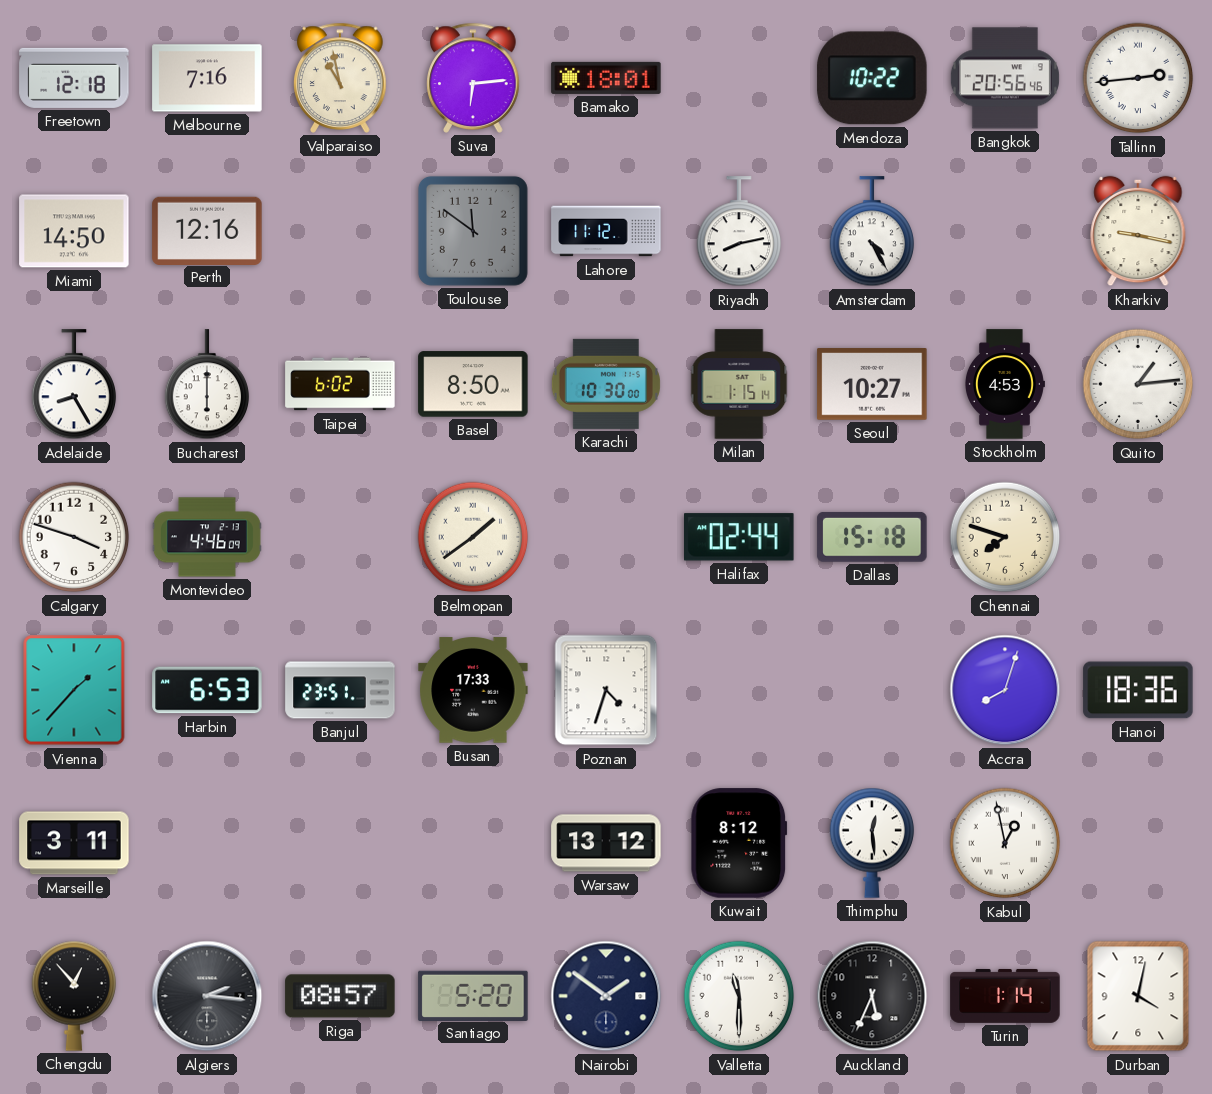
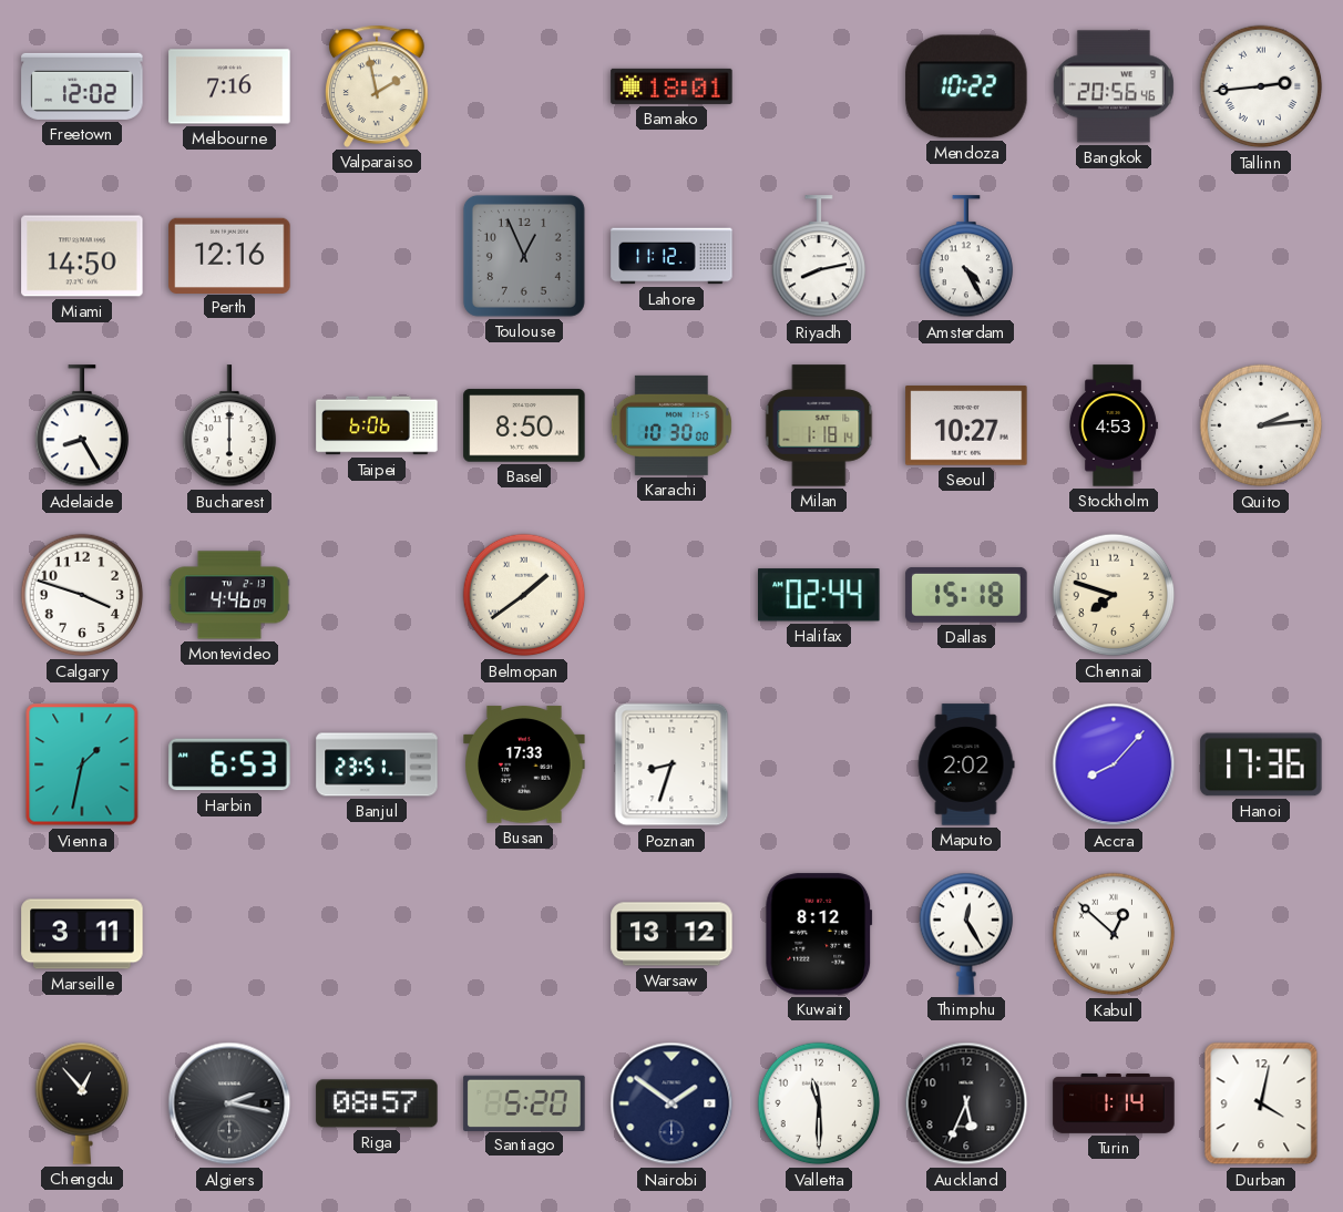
Freetown: 12:18 -> 12:02 (82, 86)
Valparaiso: 10:58 -> 1:58 (377, 86)
Suva: 6:14 -> none (473, 78)
Toulouse: 11:51 -> 12:56 (524, 256)
Kharkiv: 9:17 -> none (1138, 231)
Taipei: 6:02 -> 6:06 (377, 425)
Milan: 1:15 -> 1:18 (819, 425)
Quito: 1:14 -> 2:14 (1261, 425)
Vienna: 1:37 -> 1:32 (82, 764)
Poznan: 4:33 -> 8:33 (671, 764)
Maputo: none -> 2:02 (966, 764)
Accra: 8:03 -> 8:07 (1114, 764)
Hanoi: 18:36 -> 17:36 (1261, 764)
Thimphu: 12:29 -> 12:25 (966, 934)
Kabul: 12:58 -> 12:52 (1114, 934)
Algiers: 2:16 -> 2:17 (229, 1103)
